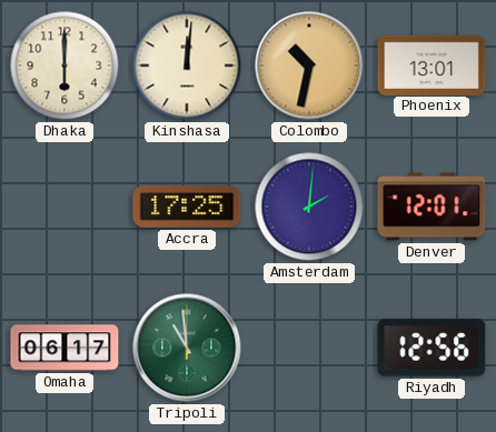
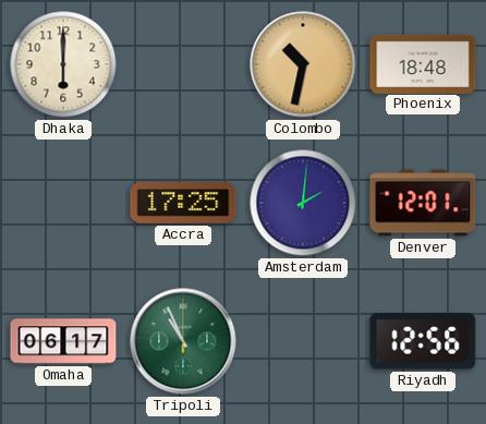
Kinshasa: 12:01 -> none (187, 66)
Phoenix: 13:01 -> 18:48 (423, 63)
Tripoli: 10:59 -> 10:56 (183, 341)
